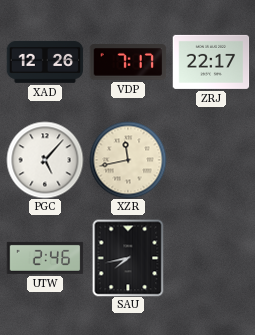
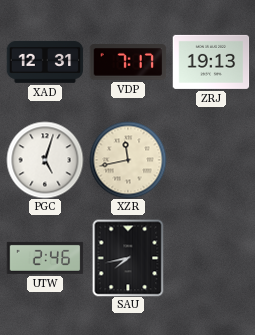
XAD: 12:26 -> 12:31 (45, 62)
ZRJ: 22:17 -> 19:13 (211, 62)
PGC: 5:07 -> 5:03 (45, 160)
